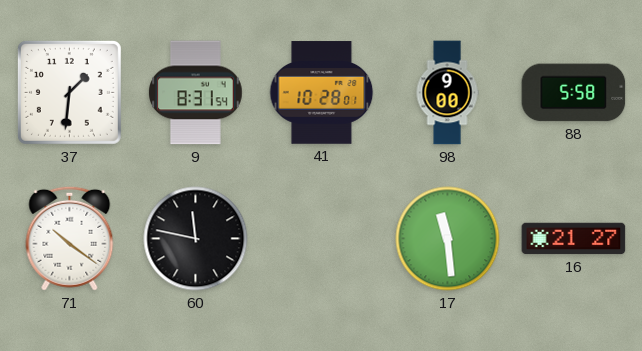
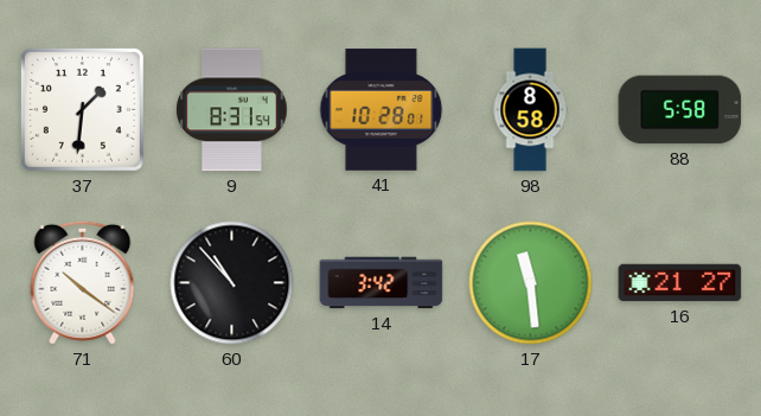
98: 9:00 -> 8:58 (530, 110)
60: 11:47 -> 10:53 (232, 283)
14: none -> 3:42 (382, 283)
